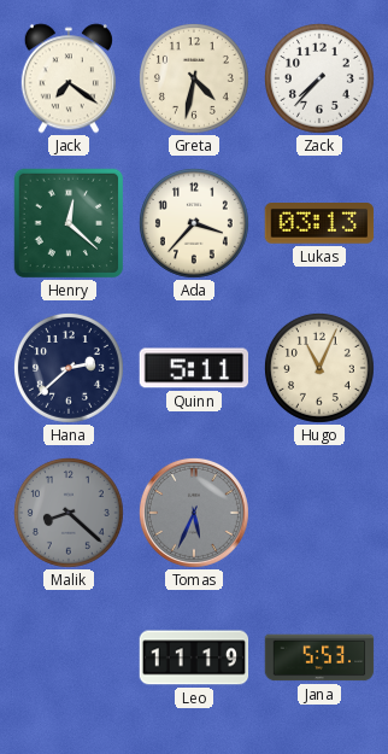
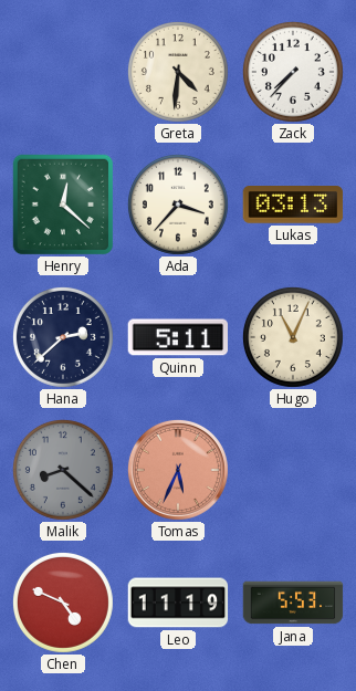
Jack: 7:21 -> none (69, 78)
Greta: 4:32 -> 4:31 (178, 72)
Tomas dial: grey -> salmon (178, 470)
Chen: none -> 4:49 (63, 603)
